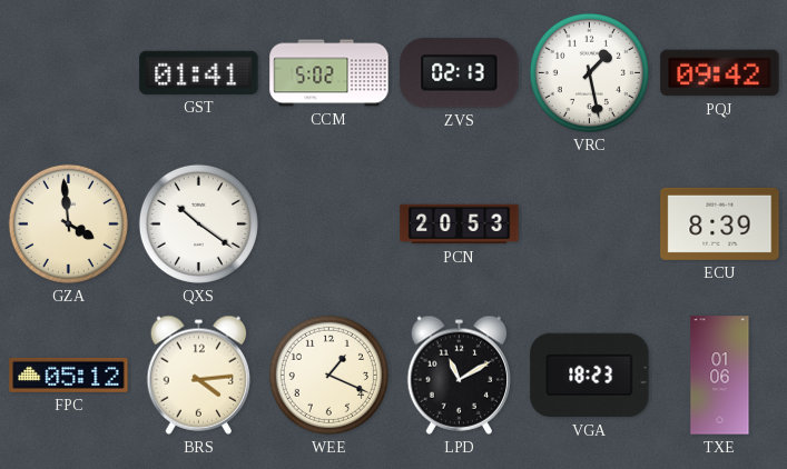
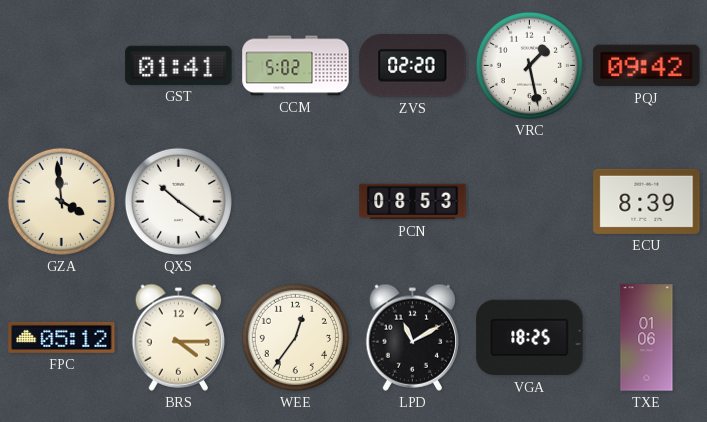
ZVS: 02:13 -> 02:20 (413, 66)
PCN: 20:53 -> 08:53 (413, 202)
BRS: 4:14 -> 4:15 (179, 337)
WEE: 1:19 -> 12:36 (295, 337)
VGA: 18:23 -> 18:25 (530, 338)
